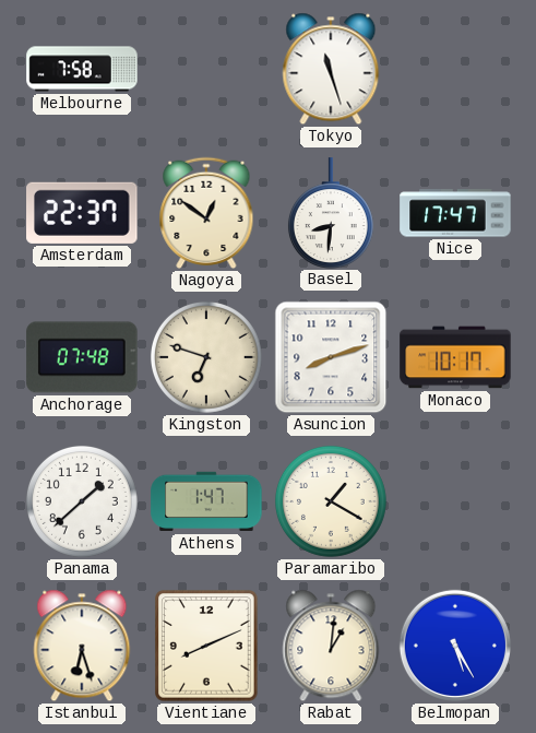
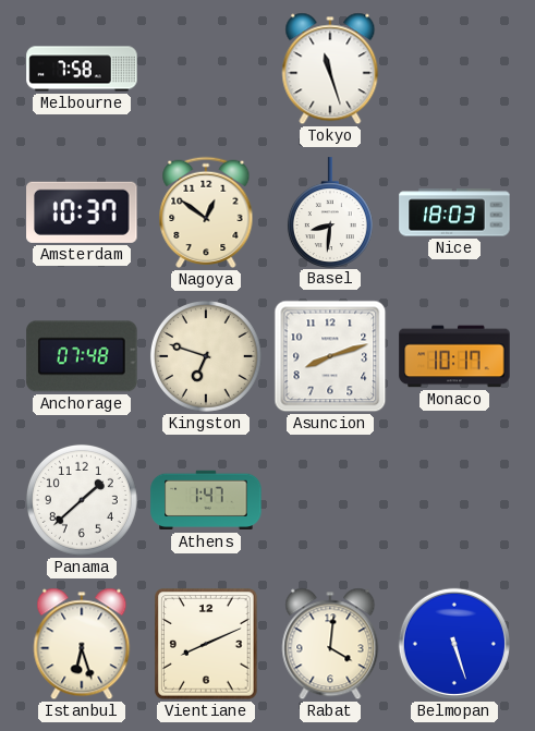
Amsterdam: 22:37 -> 10:37 (82, 212)
Nice: 17:47 -> 18:03 (454, 212)
Paramaribo: 1:20 -> none (331, 501)
Rabat: 1:01 -> 4:01 (330, 644)
Belmopan: 5:25 -> 5:27 (454, 644)
